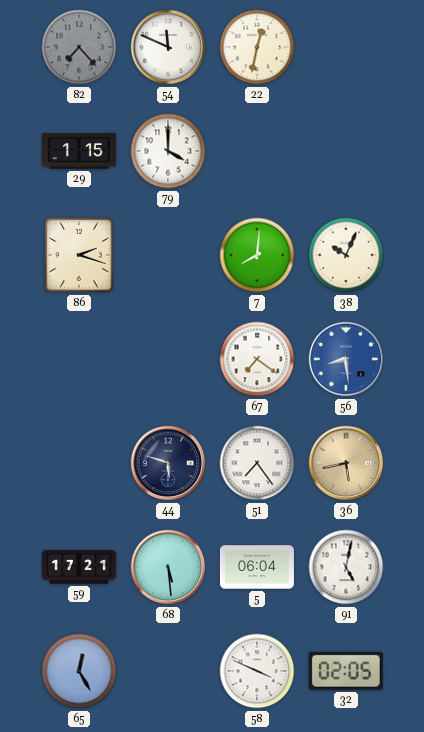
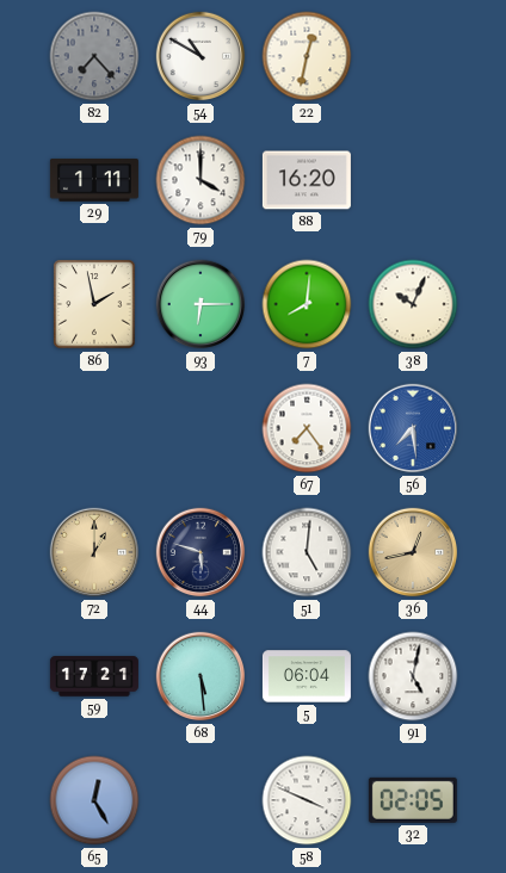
54: 11:49 -> 10:50 (200, 56)
29: 1:15 -> 1:11 (94, 180)
88: none -> 16:20 (307, 180)
86: 2:18 -> 1:58 (94, 304)
93: none -> 6:15 (200, 304)
67: 7:21 -> 7:24 (307, 428)
56: 8:29 -> 7:29 (413, 428)
72: none -> 1:00 (94, 552)
51: 7:24 -> 5:01 (307, 552)
36: 5:43 -> 12:43 (413, 552)
